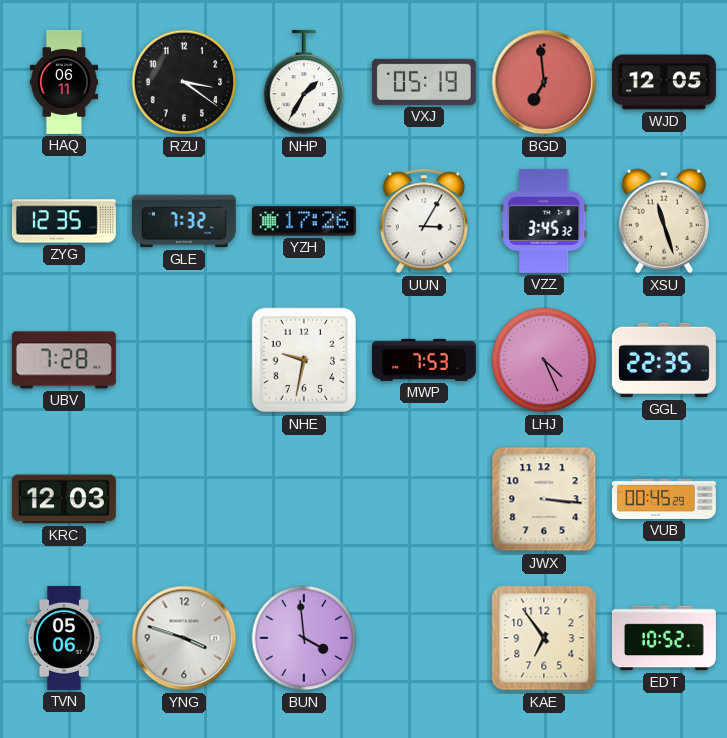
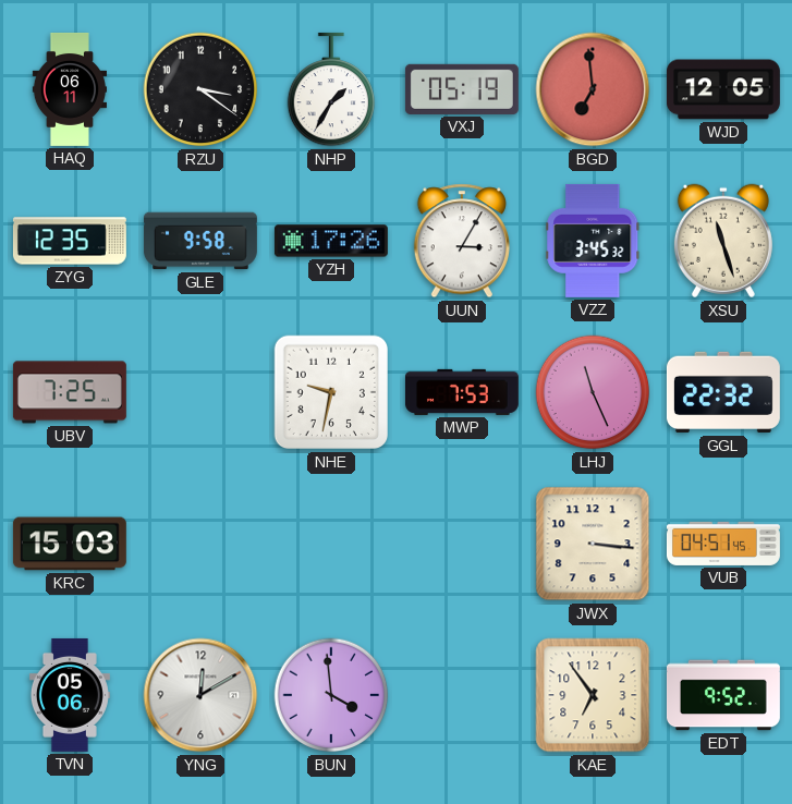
GLE: 7:32 -> 9:58 (200, 241)
UBV: 7:28 -> 7:25 (70, 392)
LHJ: 4:26 -> 11:26 (593, 392)
GGL: 22:35 -> 22:32 (723, 392)
KRC: 12:03 -> 15:03 (70, 544)
VUB: 00:45 -> 04:51 (723, 544)
YNG: 3:48 -> 12:10 (200, 695)
EDT: 10:52 -> 9:52 (723, 695)
